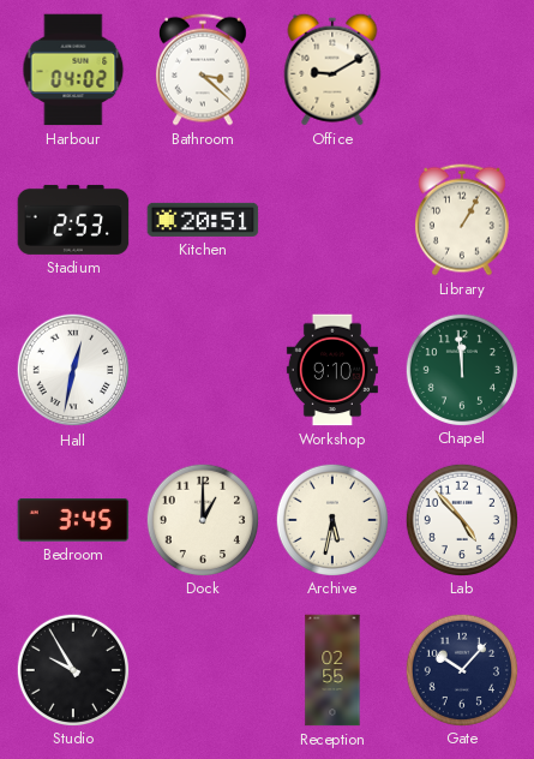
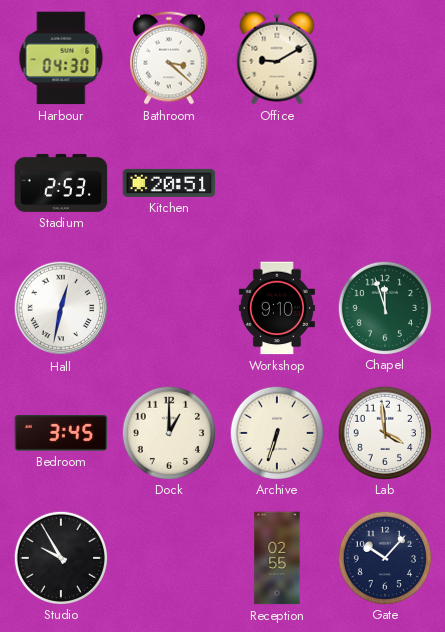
Harbour: 04:02 -> 04:30 (61, 58)
Library: 1:05 -> none (462, 220)
Chapel: 11:59 -> 11:57 (384, 307)
Archive: 5:32 -> 6:33 (276, 432)
Lab: 4:53 -> 3:59 (384, 432)
